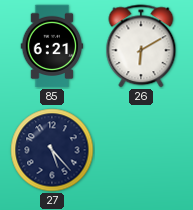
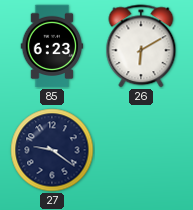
85: 6:21 -> 6:23 (52, 46)
27: 5:23 -> 9:21 (52, 150)
